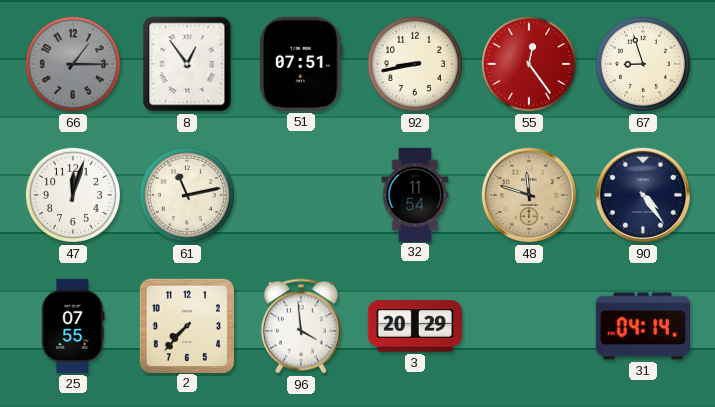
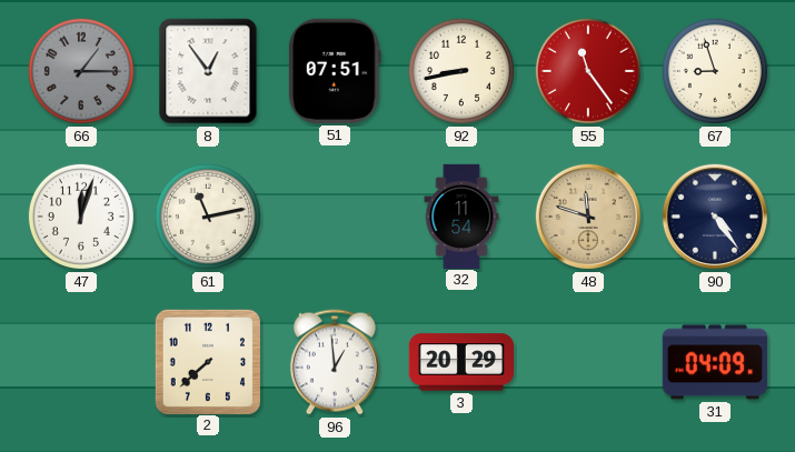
55: 12:24 -> 11:24 (588, 71)
25: 07:55 -> none (73, 326)
2: 7:37 -> 7:38 (207, 361)
96: 3:59 -> 12:59 (335, 362)
31: 04:14 -> 04:09 (715, 362)
